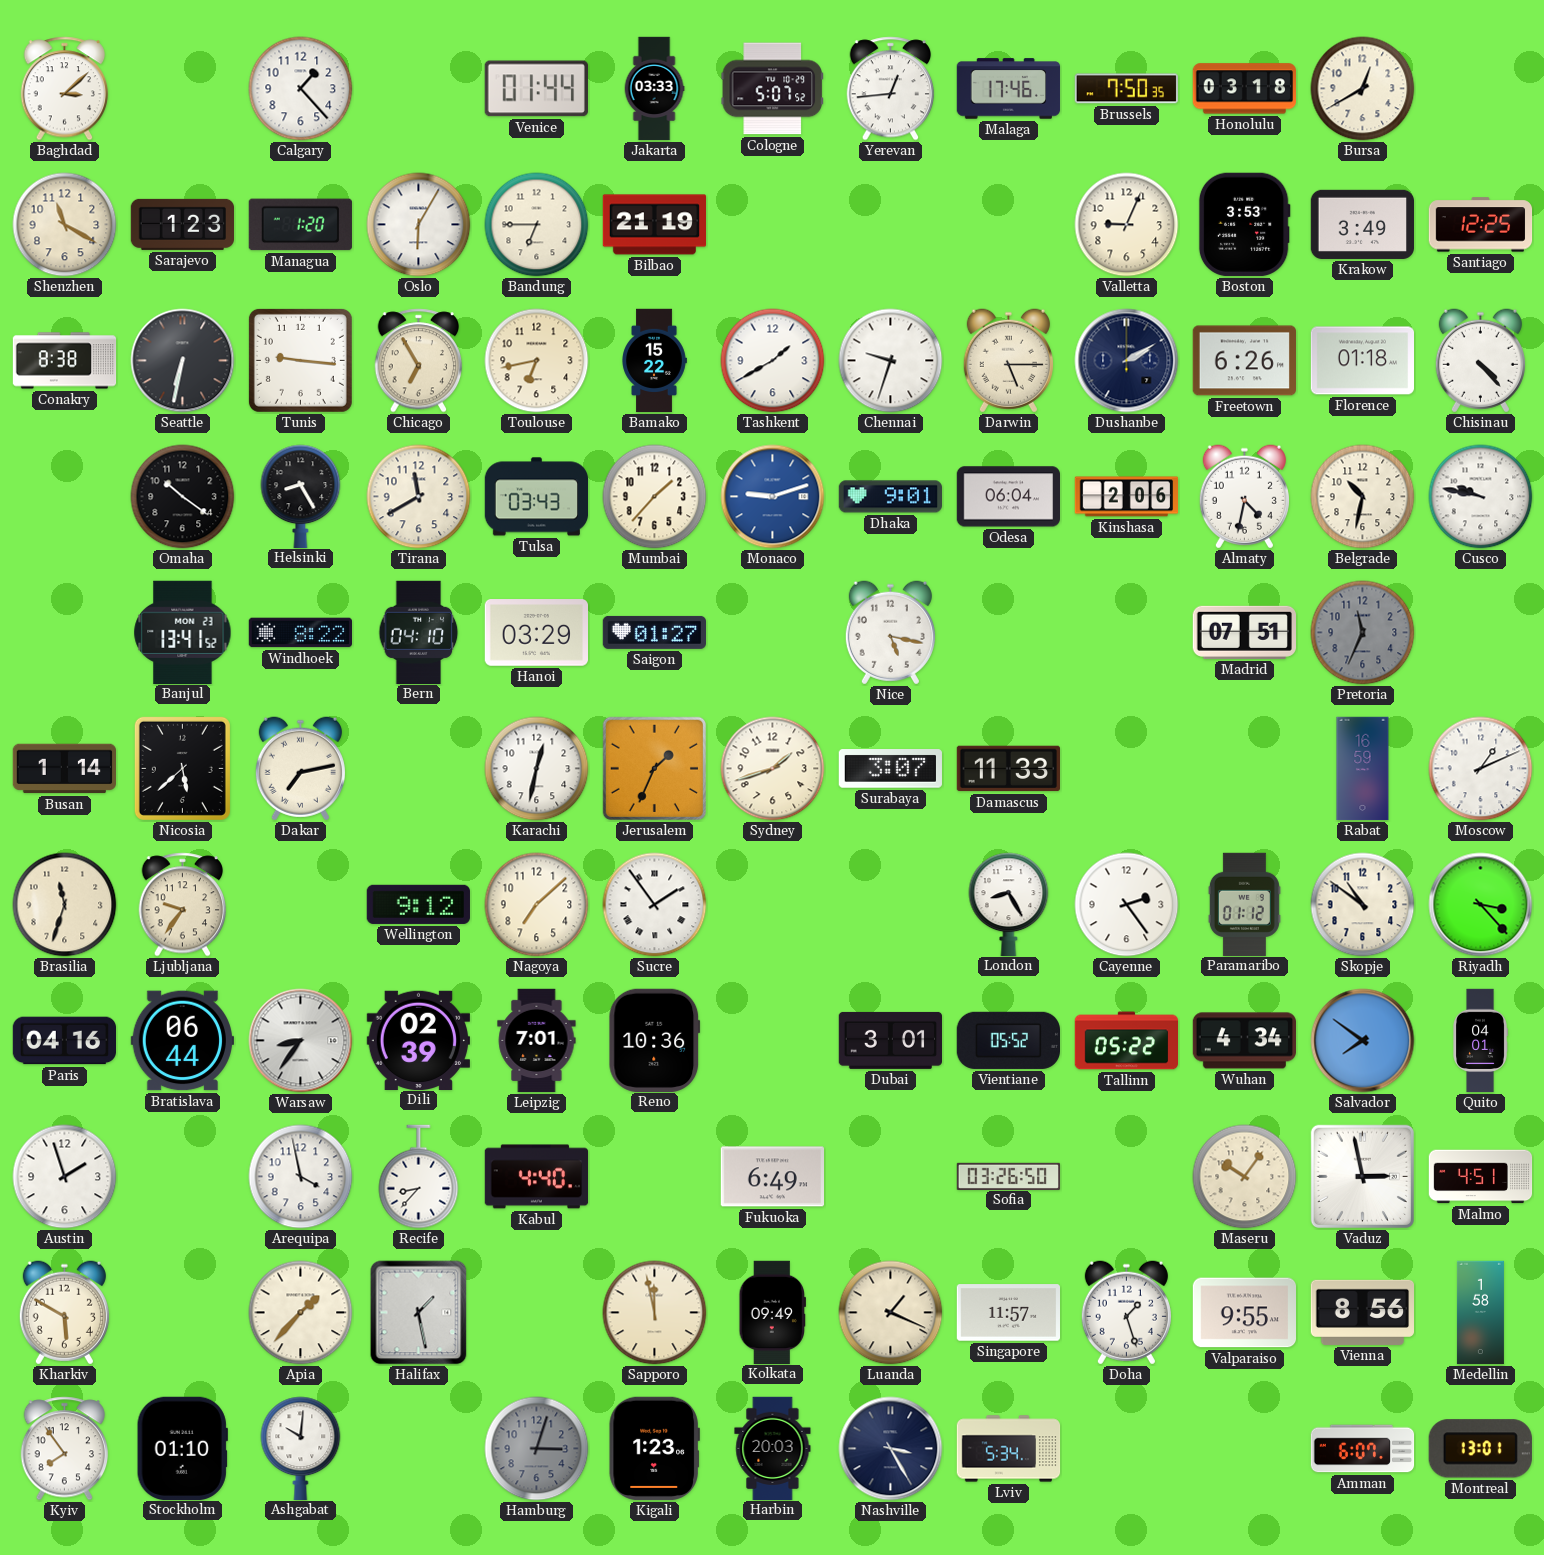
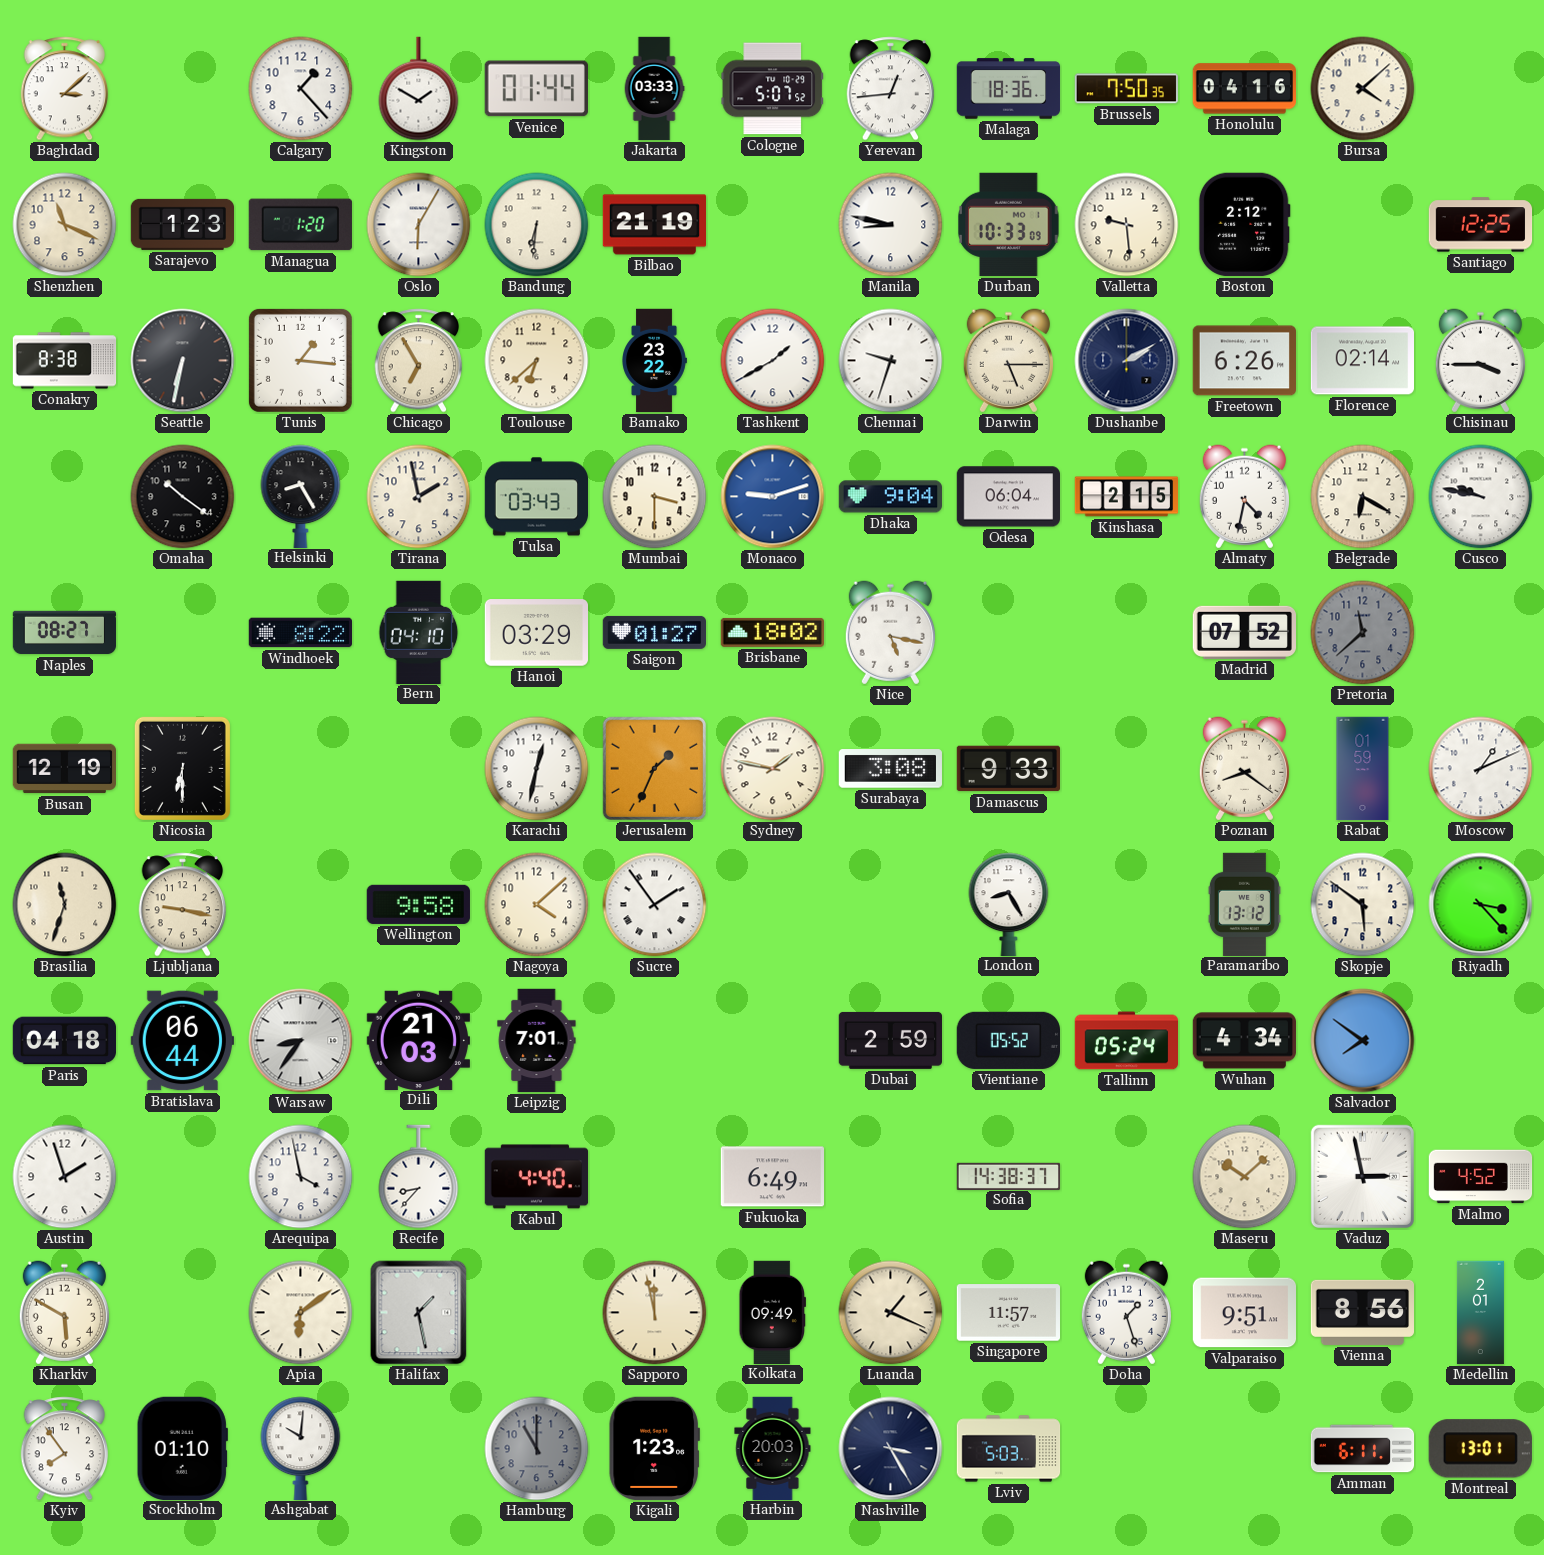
Kingston: none -> 1:50 (419, 89)
Malaga: 17:46 -> 18:36 (1009, 89)
Honolulu: 03:18 -> 04:16 (1244, 89)
Bursa: 12:40 -> 4:08 (1363, 89)
Shenzhen: 11:20 -> 11:19 (65, 225)
Bandung: 6:45 -> 6:31 (537, 225)
Manila: none -> 8:47 (891, 225)
Durban: none -> 10:33 (1009, 224)
Valletta: 9:04 -> 9:29 (1127, 225)
Boston: 3:53 -> 2:12 (1244, 224)
Krakow: 3:49 -> none (1362, 224)
Tunis: 9:16 -> 1:16 (300, 360)
Toulouse: 6:43 -> 6:38 (537, 361)
Bamako: 15:22 -> 23:22 (654, 361)
Florence: 01:18 -> 02:14 (1362, 361)
Chisinau: 4:23 -> 3:45 (1480, 361)
Tirana: 11:40 -> 1:58 (419, 497)
Mumbai: 1:37 -> 3:30 (655, 497)
Dhaka: 9:01 -> 9:04 (891, 497)
Kinshasa: 2:06 -> 2:15 (1127, 497)
Belgrade: 10:32 -> 6:20 (1363, 497)
Naples: none -> 08:27 (65, 633)
Banjul: 13:41 -> none (183, 632)
Brisbane: none -> 18:02 (773, 632)
Madrid: 07:51 -> 07:52 (1244, 632)
Pretoria: 11:34 -> 11:38 (1363, 633)
Busan: 1:14 -> 12:19 (65, 769)
Nicosia: 5:38 -> 6:30 (182, 768)
Dakar: 7:13 -> none (300, 769)
Sydney: 1:42 -> 1:47 (773, 769)
Surabaya: 3:07 -> 3:08 (890, 769)
Damascus: 11:33 -> 9:33 (1008, 769)
Poznan: none -> 8:21 (1244, 769)
Rabat: 16:59 -> 01:59 (1363, 769)
Ljubljana: 9:36 -> 9:17 (183, 905)
Wellington: 9:12 -> 9:58 (418, 904)
Nagoya: 7:08 -> 4:08 (537, 905)
Cayenne: 2:24 -> none (1127, 905)
Paramaribo: 01:12 -> 13:12 (1244, 904)
Skopje: 10:51 -> 5:51 (1363, 905)
Paris: 04:16 -> 04:18 (64, 1041)
Dili: 02:39 -> 21:03 (418, 1040)
Reno: 10:36 -> none (655, 1040)
Dubai: 3:01 -> 2:59 (890, 1040)
Tallinn: 05:22 -> 05:24 (1127, 1041)
Quito: 04:01 -> none (1480, 1041)
Sofia: 03:26 -> 14:38 (1009, 1176)
Maseru: 10:06 -> 10:08 (1245, 1177)
Malmo: 4:51 -> 4:52 (1481, 1177)
Apia: 1:37 -> 6:09 (301, 1313)
Valparaiso: 9:55 -> 9:51 (1244, 1313)
Medellin: 1:58 -> 2:01 (1480, 1313)
Hamburg: 3:03 -> 11:00 (537, 1449)
Lviv: 5:34 -> 5:03 (1009, 1449)
Amman: 6:07 -> 6:11 (1363, 1449)
